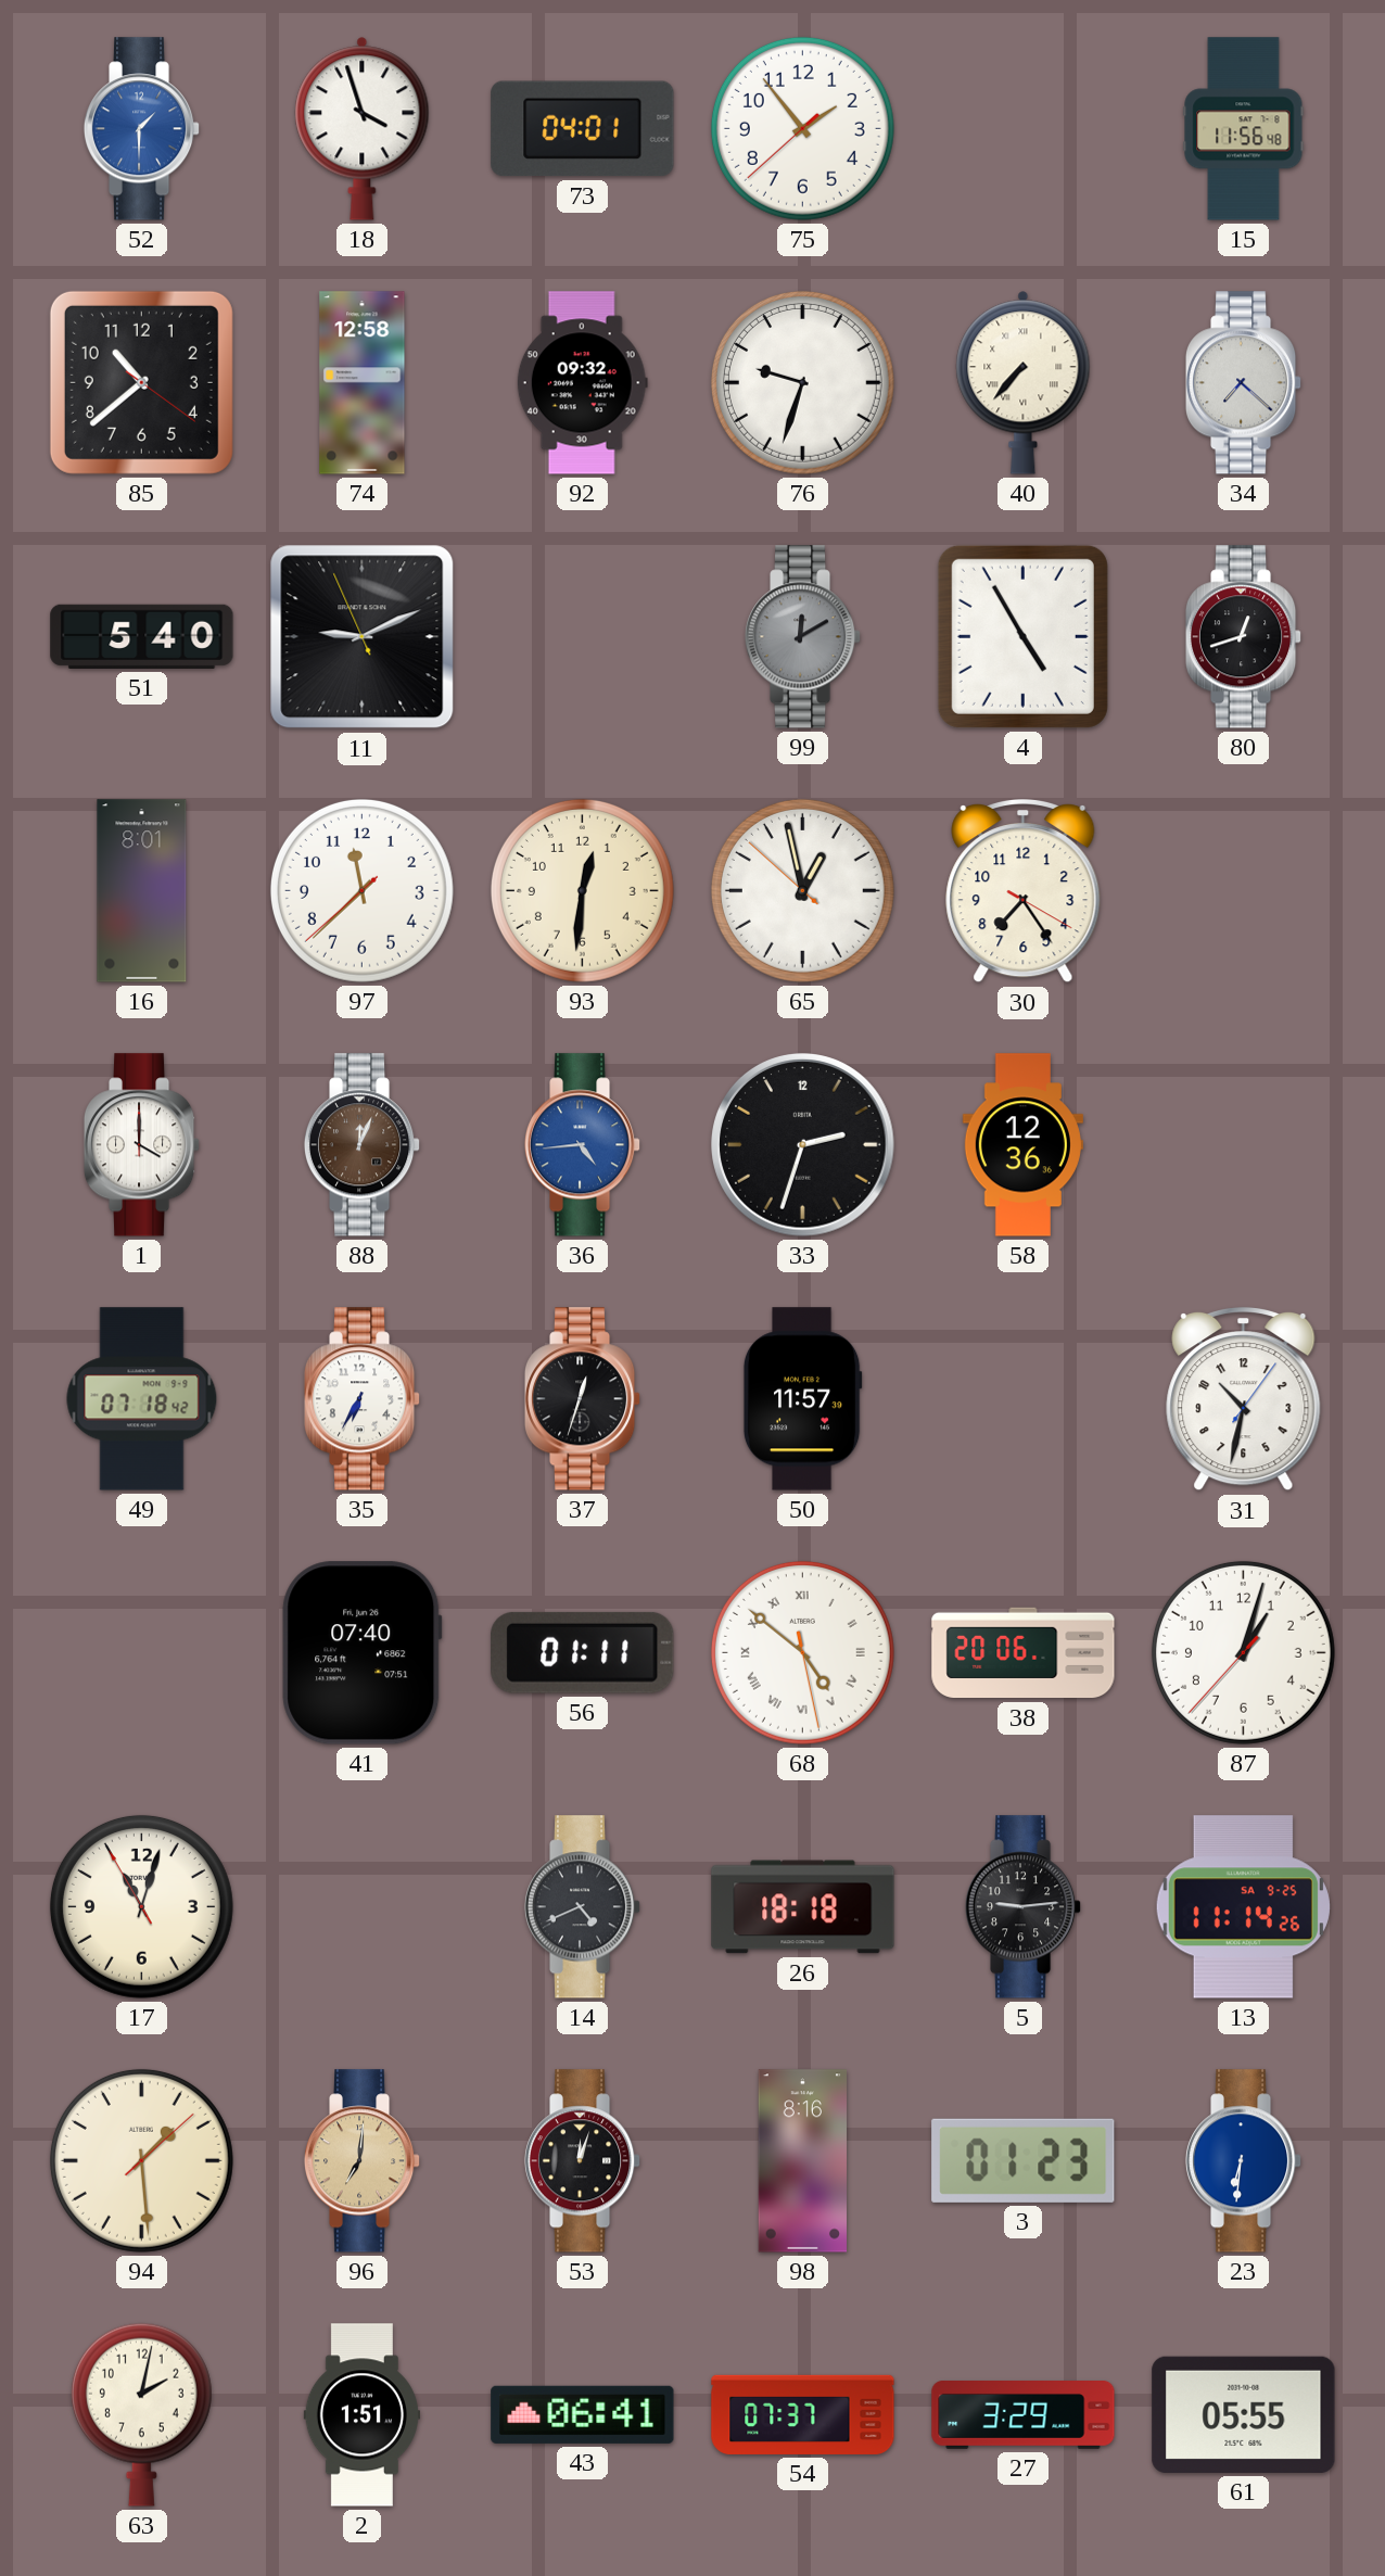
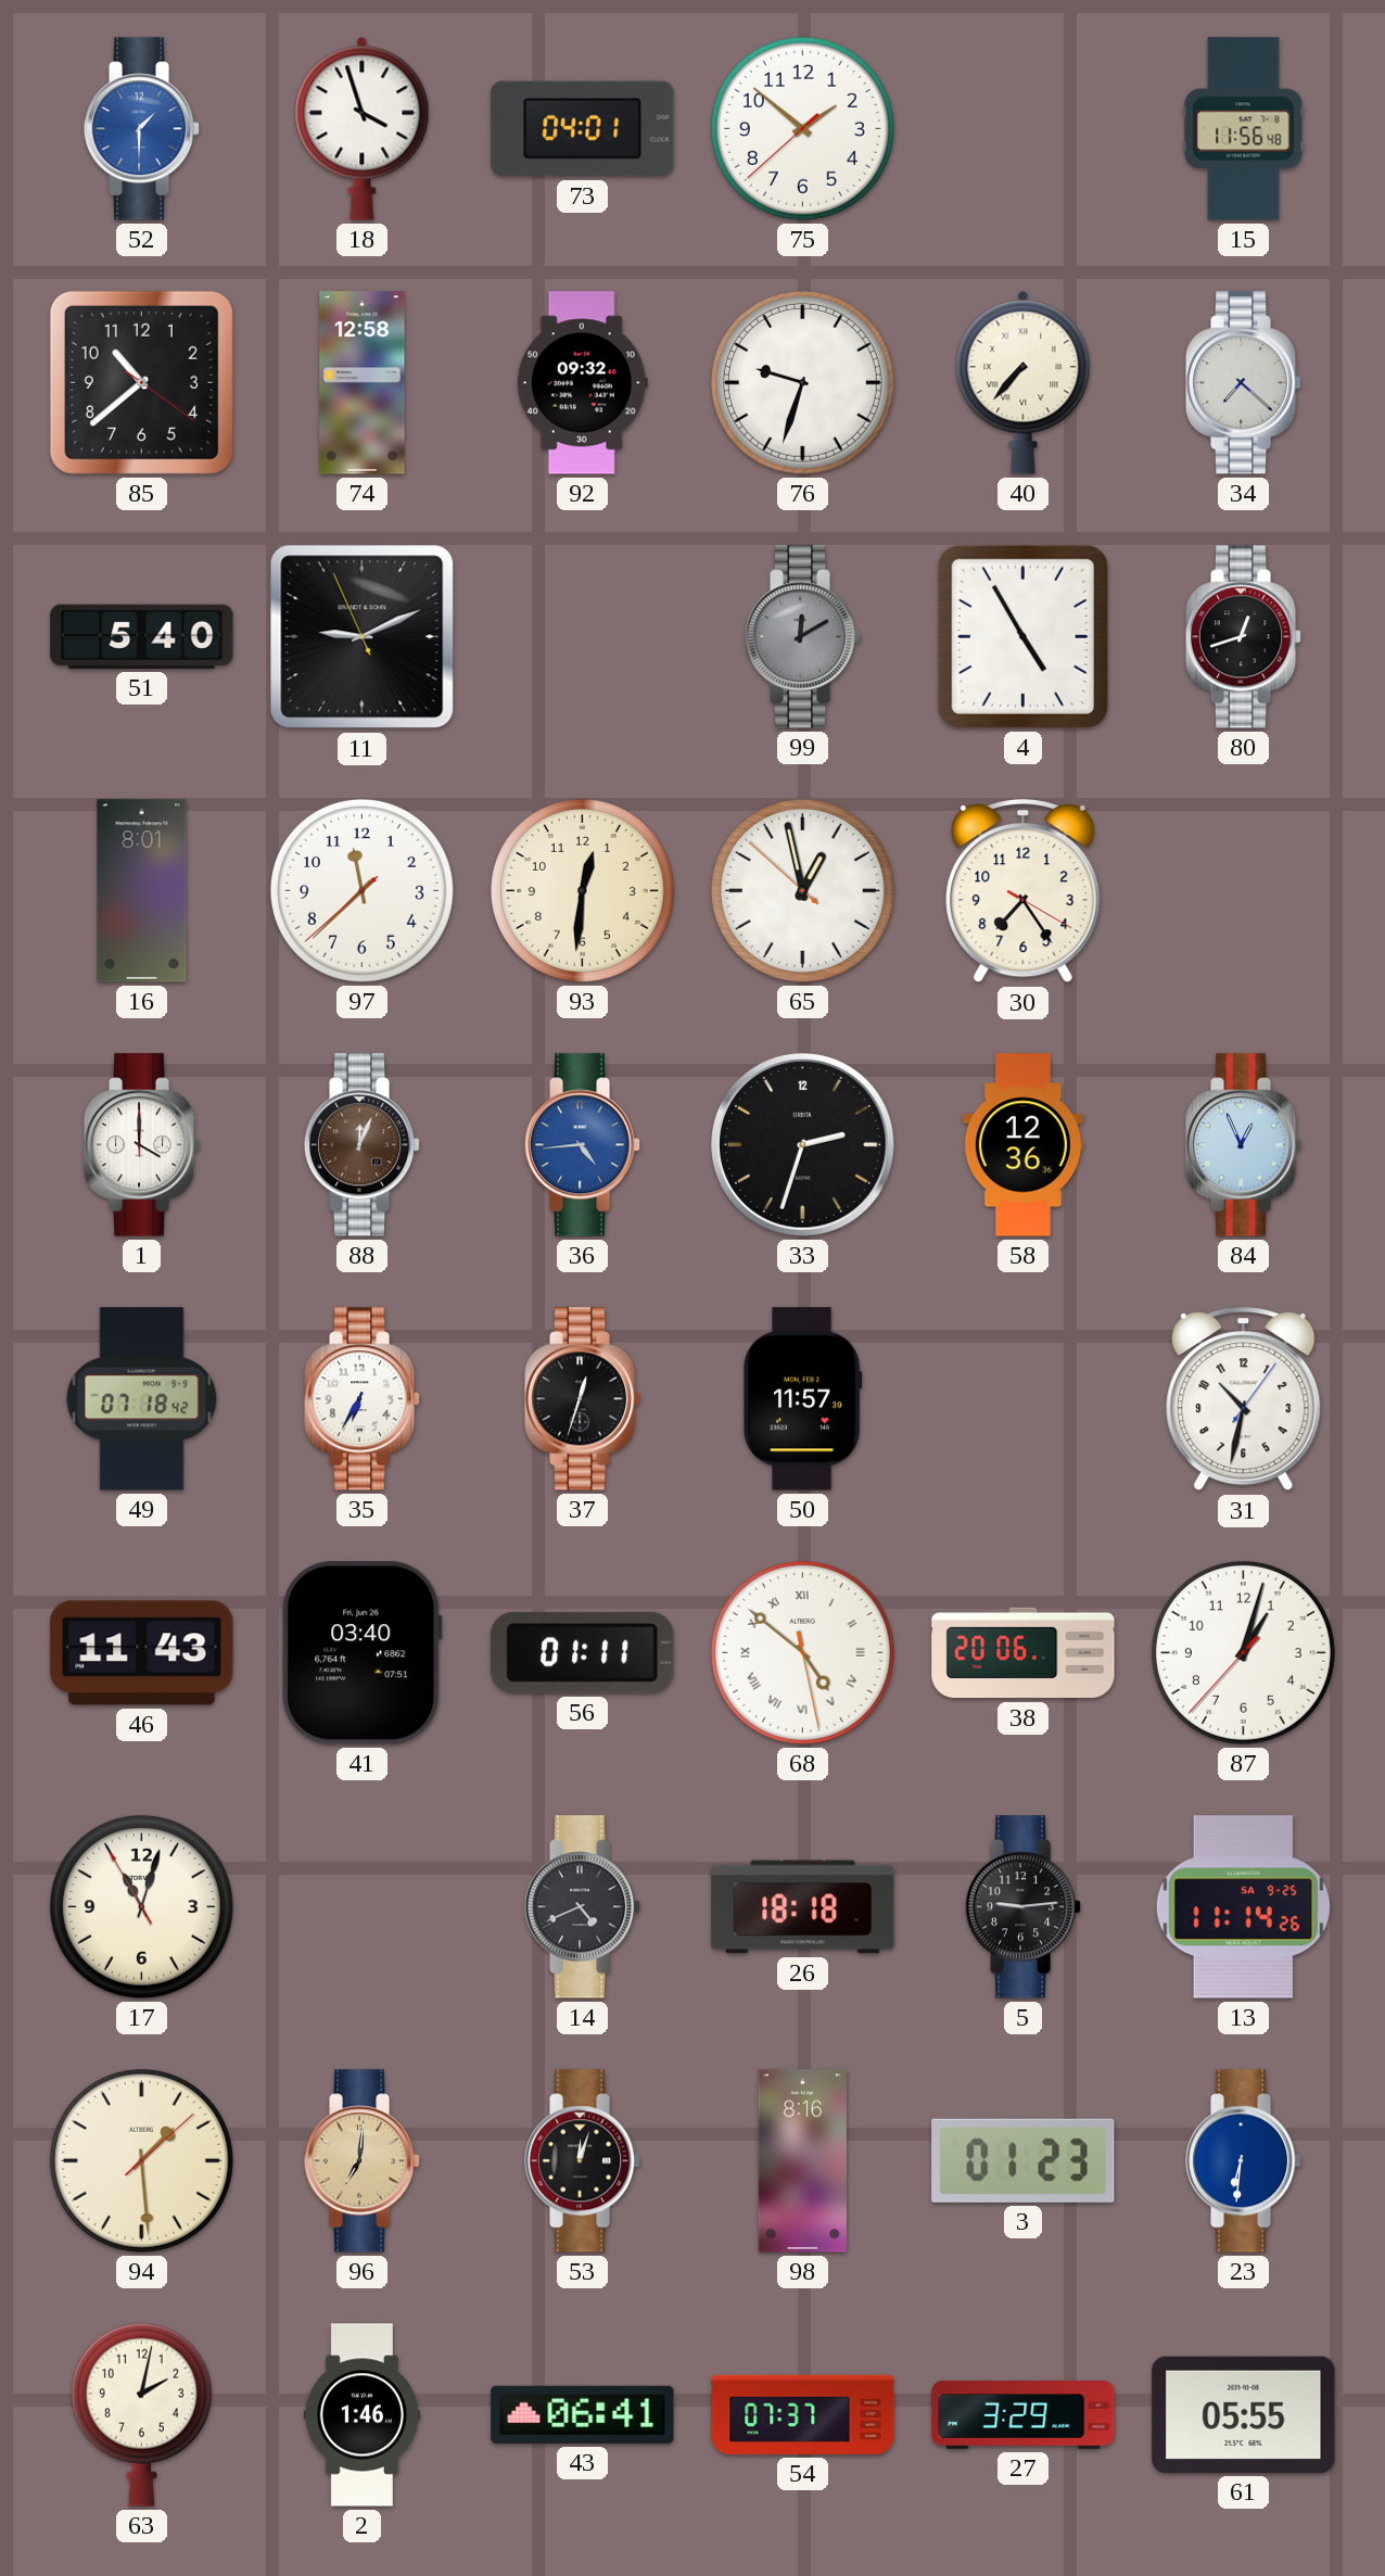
75: 1:53 -> 1:51 (802, 128)
84: none -> 12:56 (1244, 1145)
46: none -> 11:43 (142, 1653)
41: 07:40 -> 03:40 (363, 1653)
2: 1:51 -> 1:46 (361, 2415)
